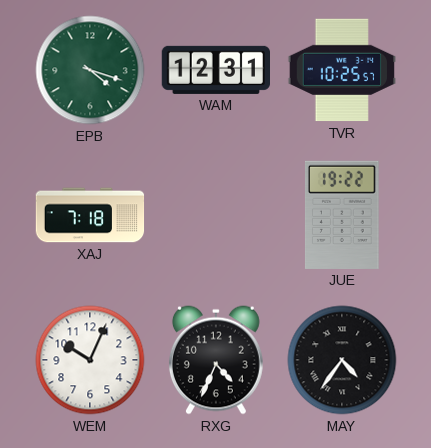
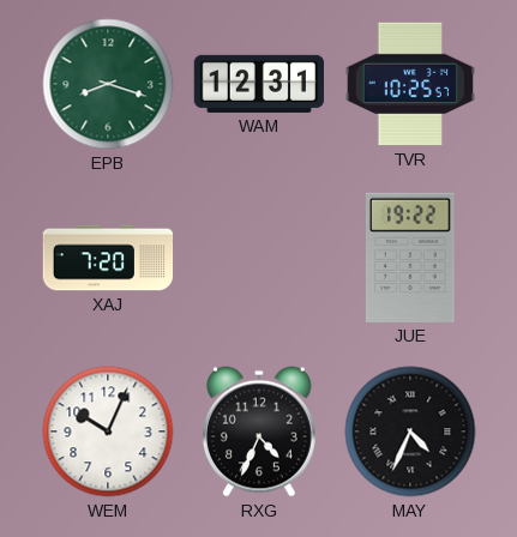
EPB: 4:18 -> 8:18 (108, 84)
XAJ: 7:18 -> 7:20 (108, 258)
MAY: 4:36 -> 4:34 (410, 432)
